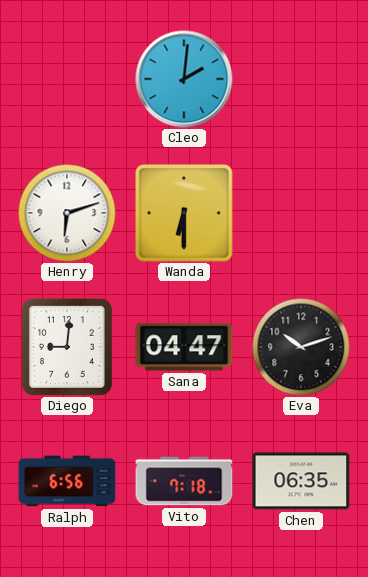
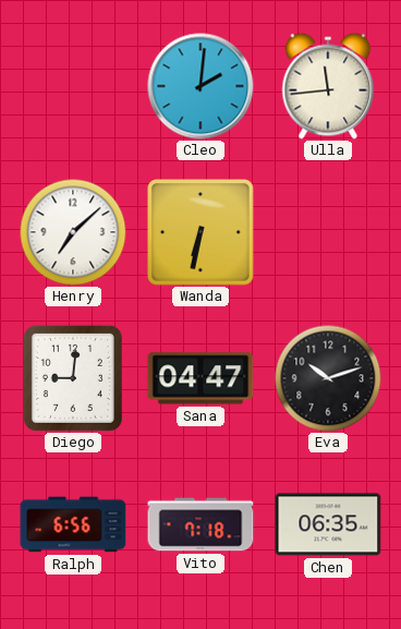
Ulla: none -> 11:44 (328, 86)
Henry: 6:12 -> 7:08 (73, 232)
Wanda: 6:30 -> 6:32 (202, 233)
